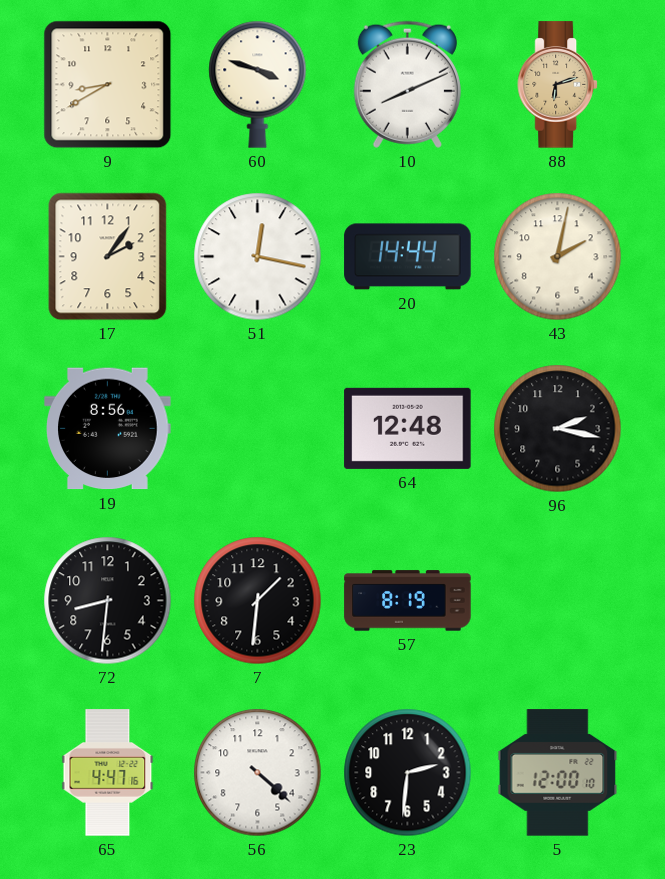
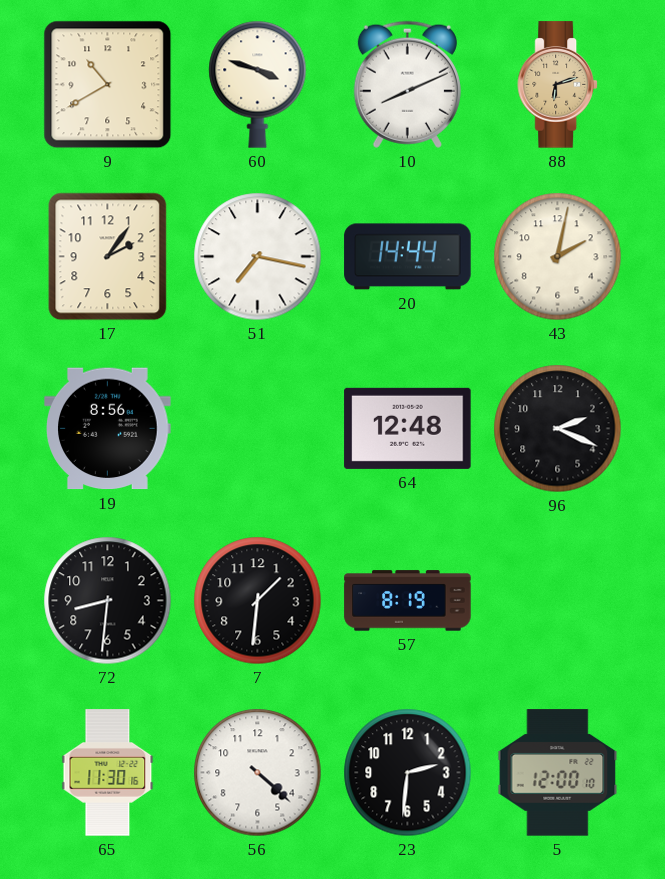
9: 8:40 -> 10:40 (108, 85)
51: 12:17 -> 7:17 (258, 257)
96: 2:17 -> 2:19 (558, 429)
65: 4:47 -> 11:30 (108, 773)
